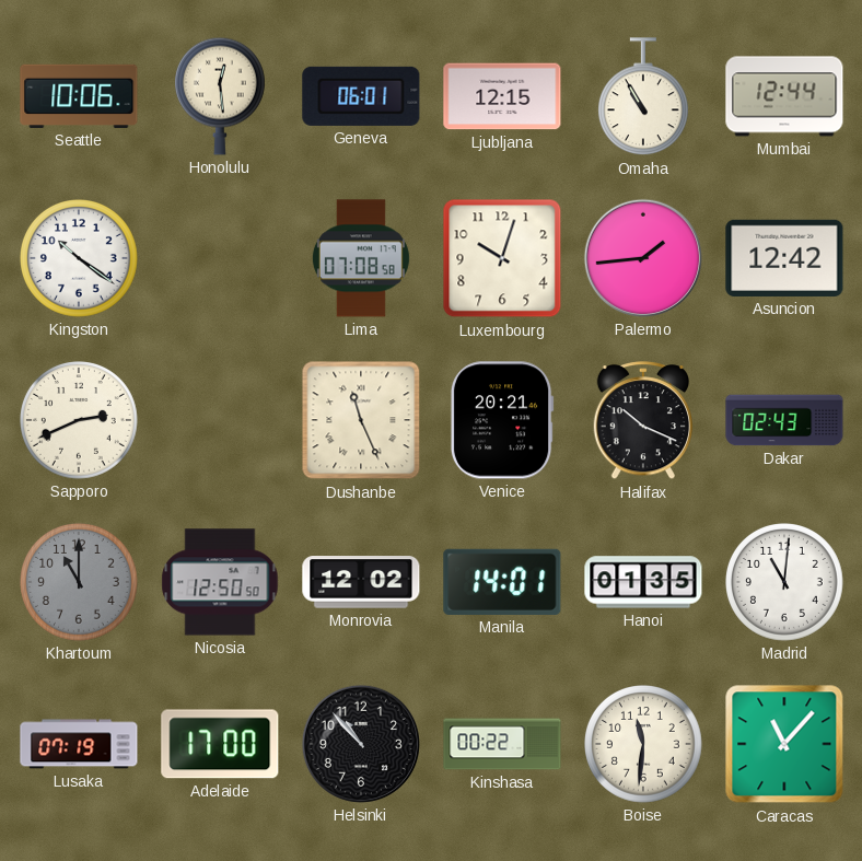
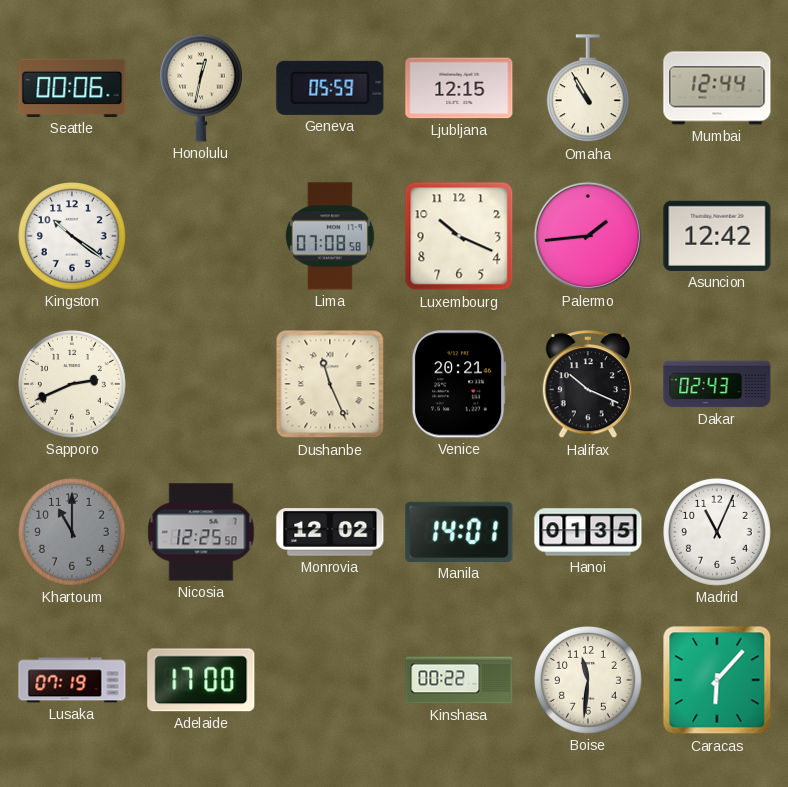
Seattle: 10:06 -> 00:06 (72, 88)
Honolulu: 12:29 -> 12:32 (201, 88)
Geneva: 06:01 -> 05:59 (330, 88)
Luxembourg: 10:03 -> 10:19 (459, 236)
Nicosia: 12:50 -> 12:25 (201, 532)
Madrid: 11:01 -> 11:04 (718, 533)
Helsinki: 10:53 -> none (361, 744)
Caracas: 11:07 -> 6:07 (717, 680)
